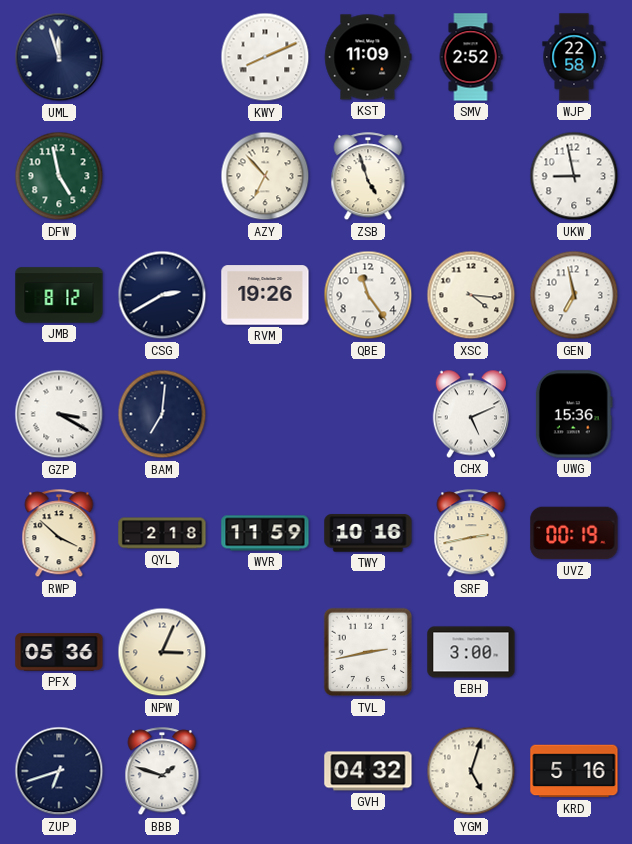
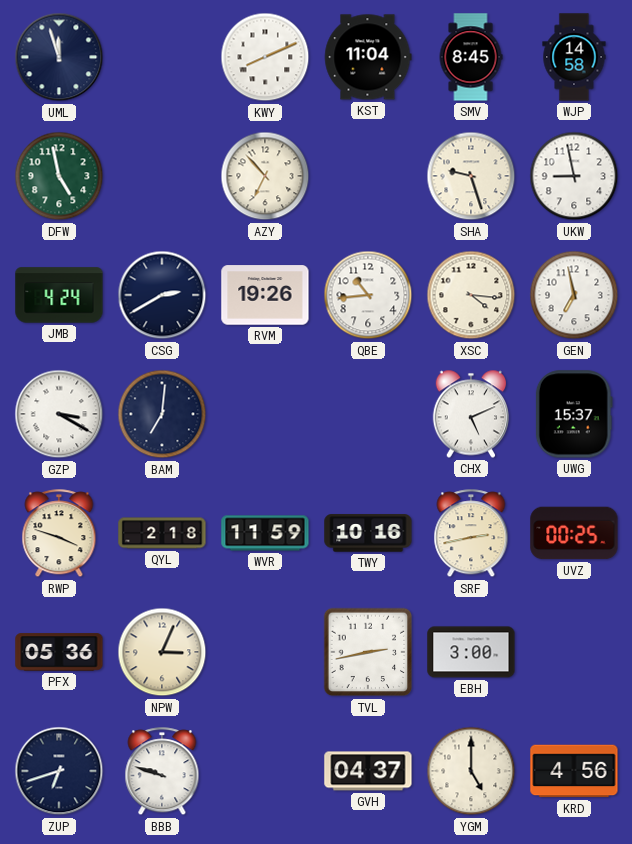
KST: 11:09 -> 11:04 (368, 57)
SMV: 2:52 -> 8:45 (471, 57)
WJP: 22:58 -> 14:58 (574, 57)
ZSB: 4:57 -> none (368, 177)
SHA: none -> 9:27 (471, 176)
JMB: 8:12 -> 4:24 (59, 295)
QBE: 11:24 -> 10:44 (368, 295)
UWG: 15:36 -> 15:37 (574, 414)
RWP: 3:52 -> 3:48 (59, 534)
UVZ: 00:19 -> 00:25 (574, 533)
BBB: 1:48 -> 9:48 (162, 772)
GVH: 04:32 -> 04:37 (368, 771)
YGM: 5:03 -> 5:00 (471, 771)
KRD: 5:16 -> 4:56 (574, 771)
